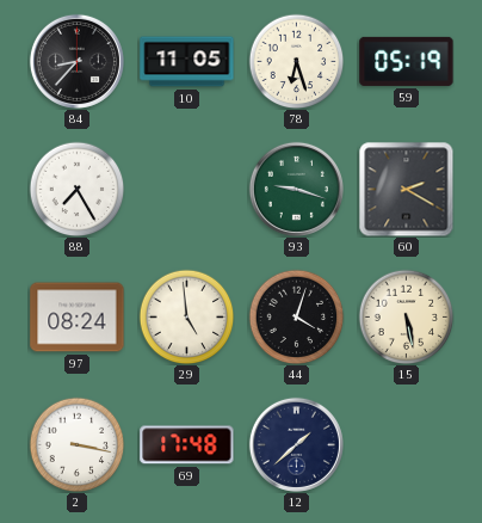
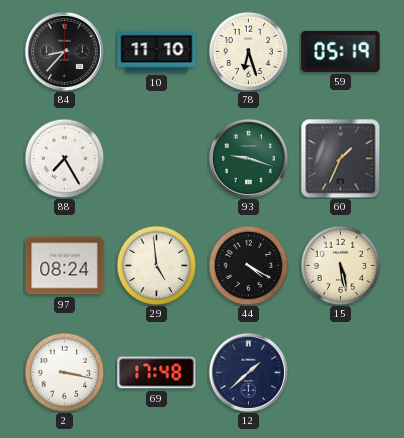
10: 11:05 -> 11:10 (157, 52)
60: 2:20 -> 1:34 (340, 158)
44: 4:03 -> 4:20 (248, 265)
